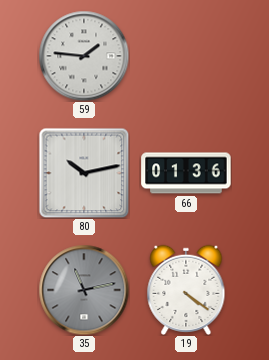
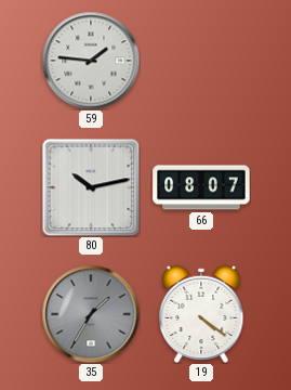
66: 01:36 -> 08:07 (201, 187)
35: 11:13 -> 1:35 (91, 314)
